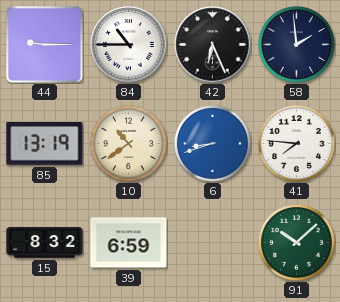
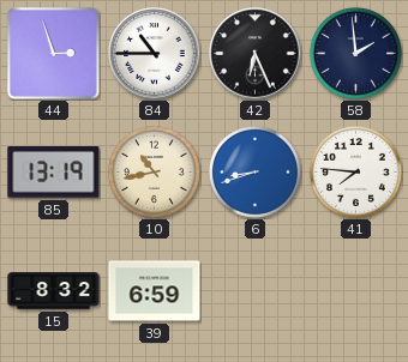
44: 9:15 -> 2:57 (54, 54)
10: 10:39 -> 10:43 (154, 171)
91: 10:08 -> none (296, 242)
